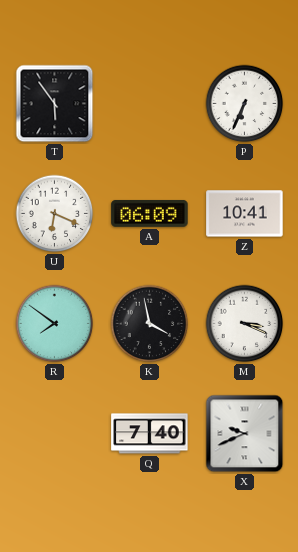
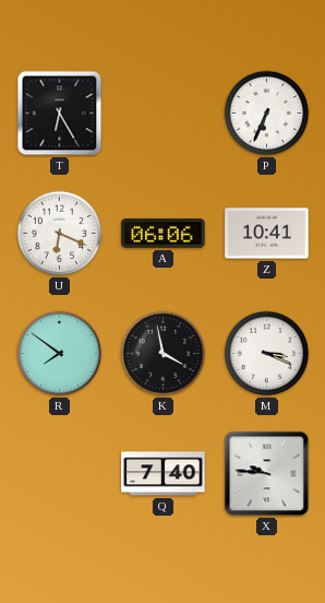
T: 5:54 -> 6:25 (60, 114)
A: 06:09 -> 06:06 (164, 233)
X: 9:41 -> 9:46 (267, 474)
